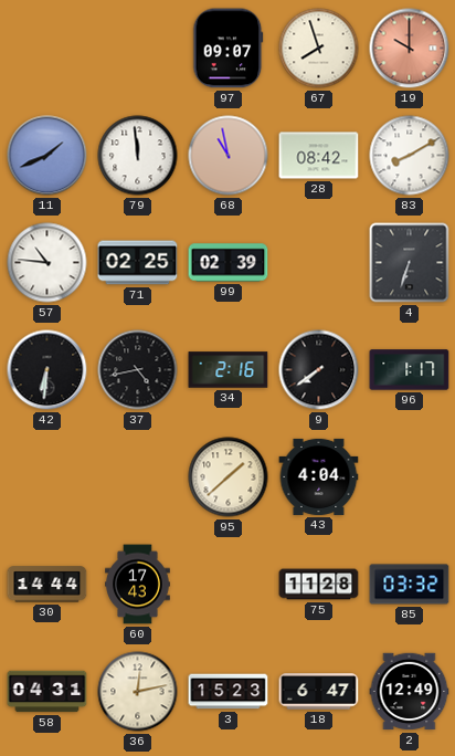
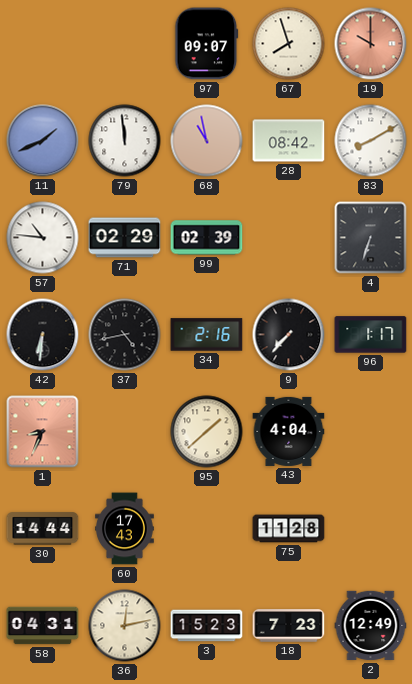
71: 02:25 -> 02:29 (125, 238)
9: 7:39 -> 7:37 (289, 335)
1: none -> 8:34 (43, 432)
85: 03:32 -> none (410, 585)
18: 6:47 -> 7:23 (289, 626)
